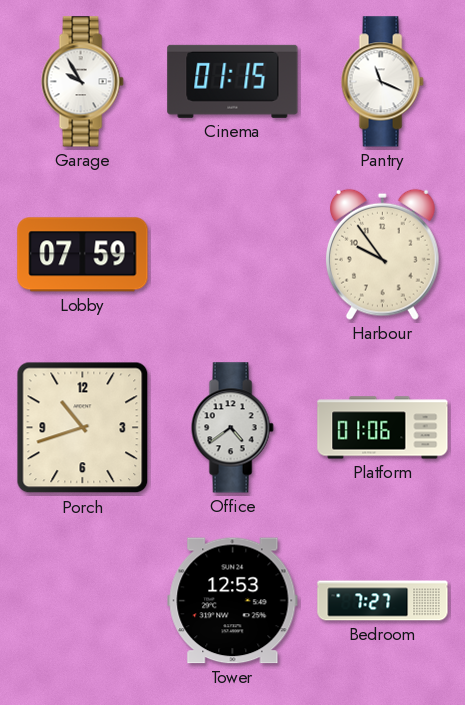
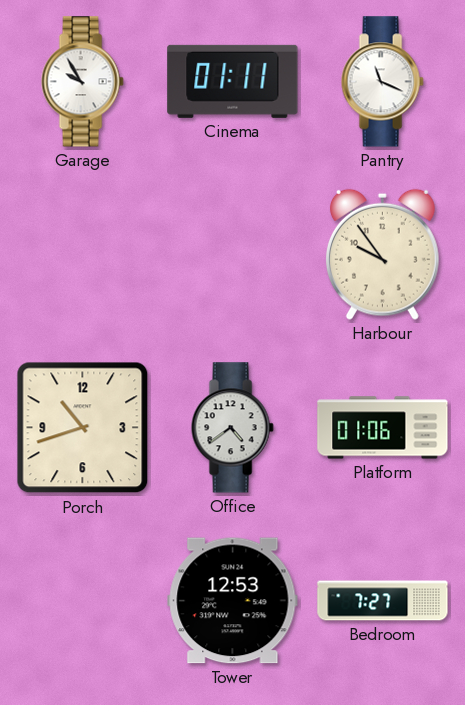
Cinema: 01:15 -> 01:11 (233, 81)
Lobby: 07:59 -> none (83, 255)
